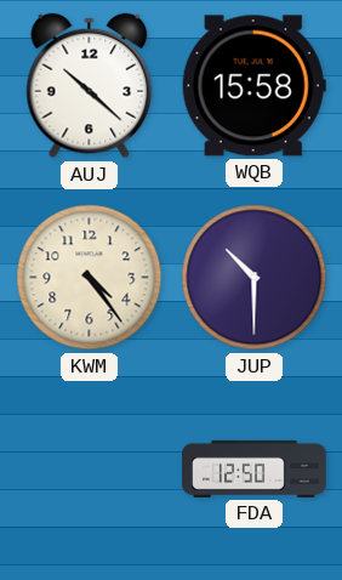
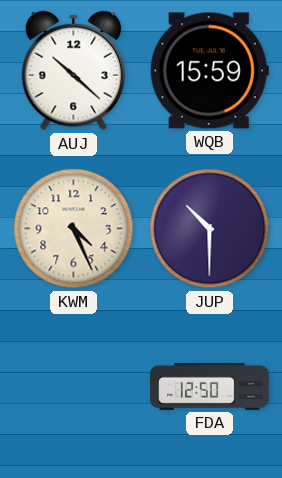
WQB: 15:58 -> 15:59 (209, 71)
KWM: 4:24 -> 4:26 (74, 229)
